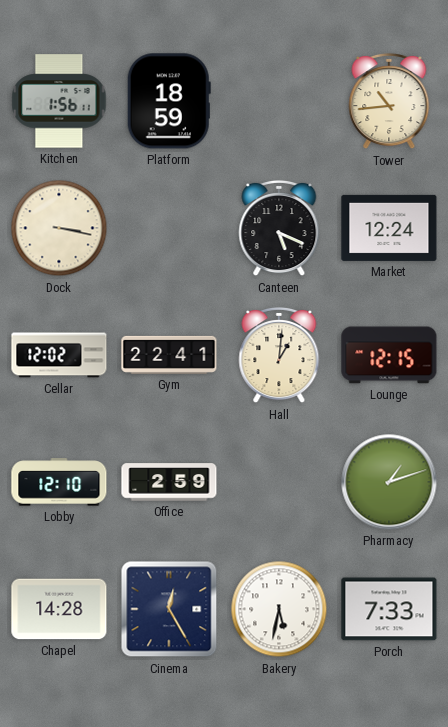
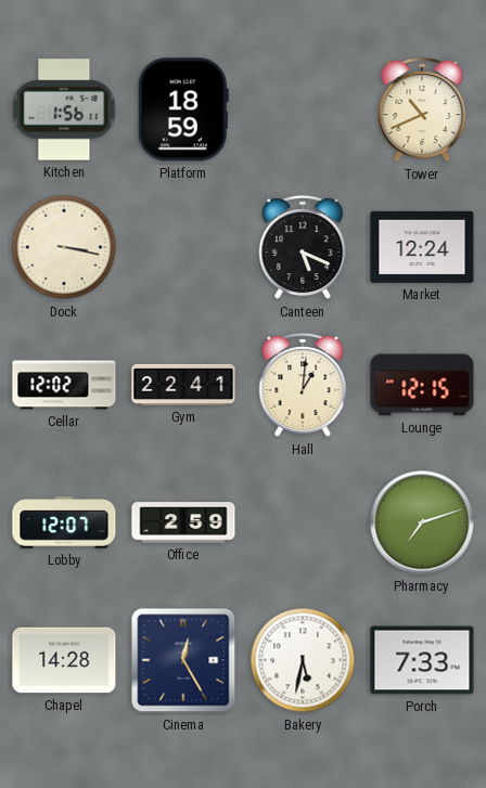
Tower: 10:44 -> 10:41 (422, 109)
Lobby: 12:10 -> 12:07 (64, 522)
Pharmacy: 1:12 -> 7:12 (422, 522)
